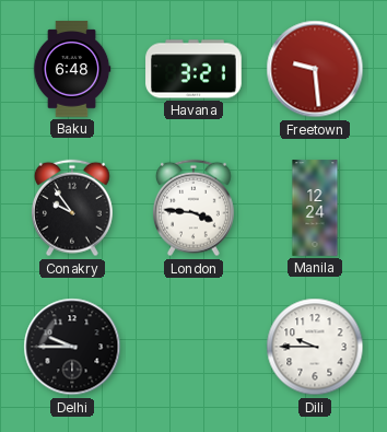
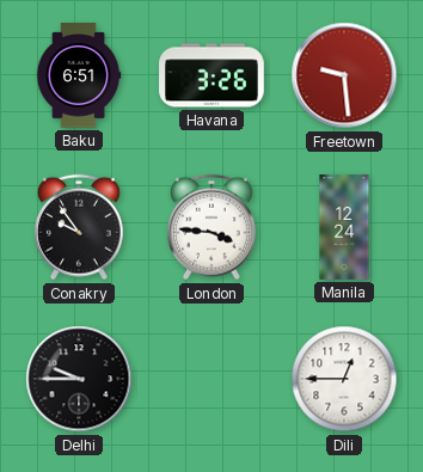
Baku: 6:48 -> 6:51 (79, 75)
Havana: 3:21 -> 3:26 (211, 75)
Dili: 9:45 -> 12:45 (344, 379)
